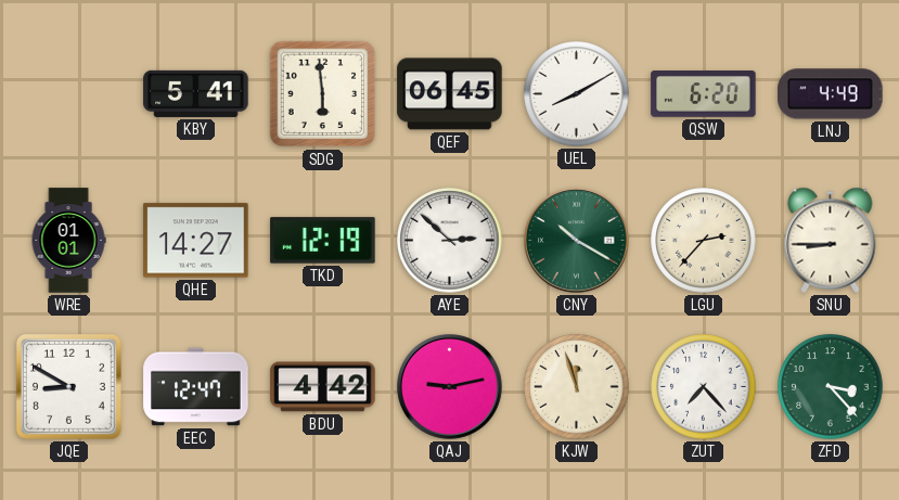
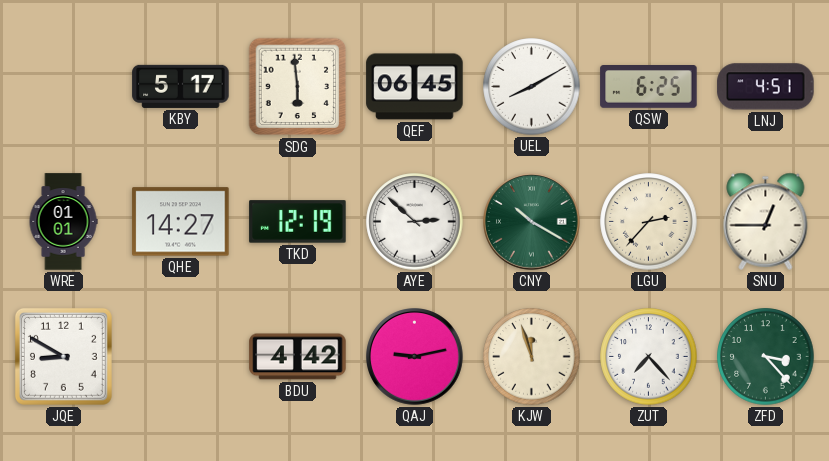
KBY: 5:41 -> 5:17 (181, 86)
QSW: 6:20 -> 6:25 (649, 87)
LNJ: 4:49 -> 4:51 (766, 87)
SNU: 8:45 -> 12:45 (766, 221)
EEC: 12:47 -> none (196, 387)
